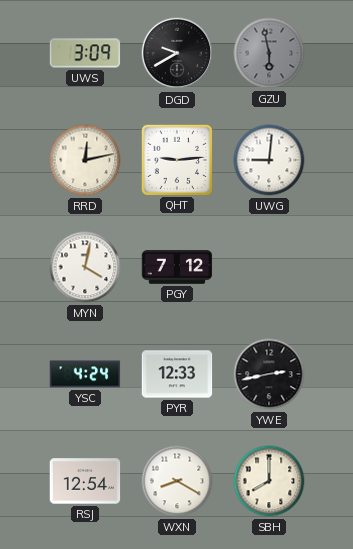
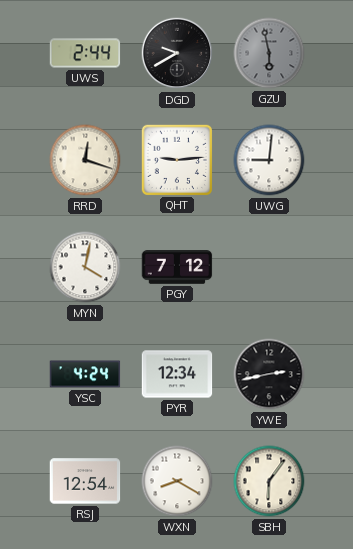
UWS: 3:09 -> 2:44 (85, 53)
RRD: 12:13 -> 12:18 (85, 160)
PYR: 12:33 -> 12:34 (177, 374)
SBH: 8:00 -> 6:06 (269, 481)
